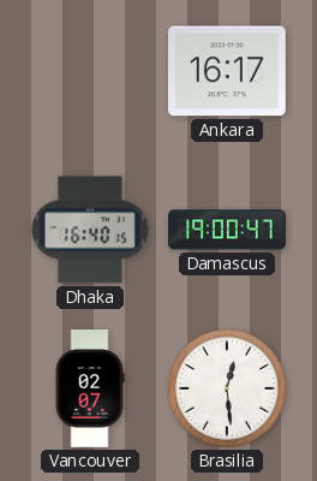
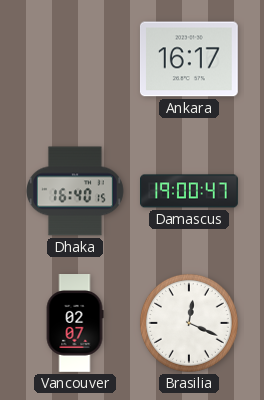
Brasilia: 12:29 -> 12:19 (189, 323)
